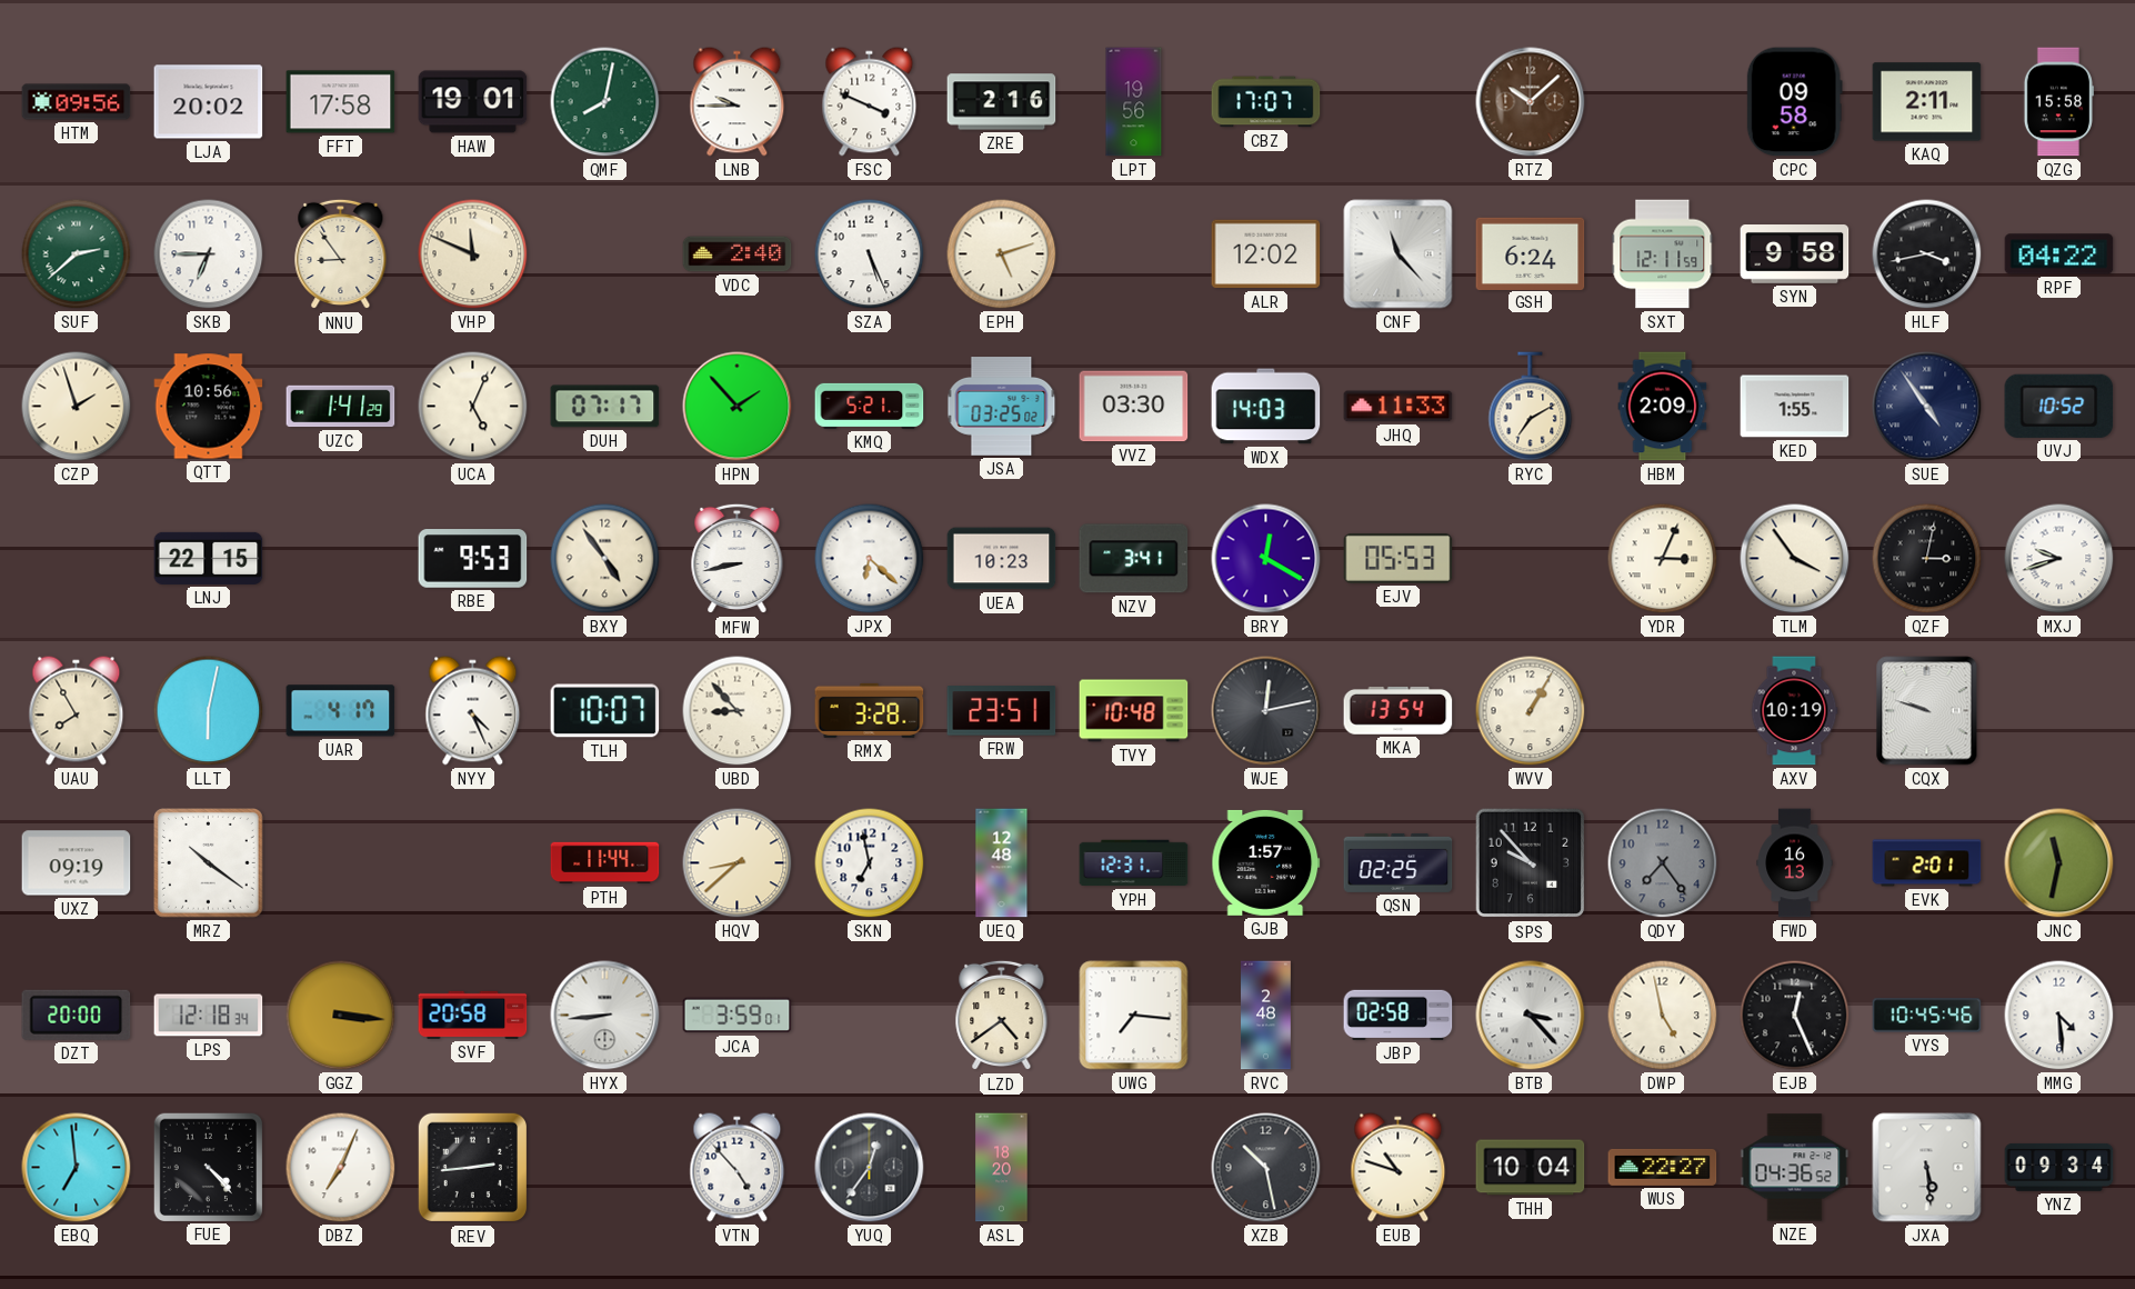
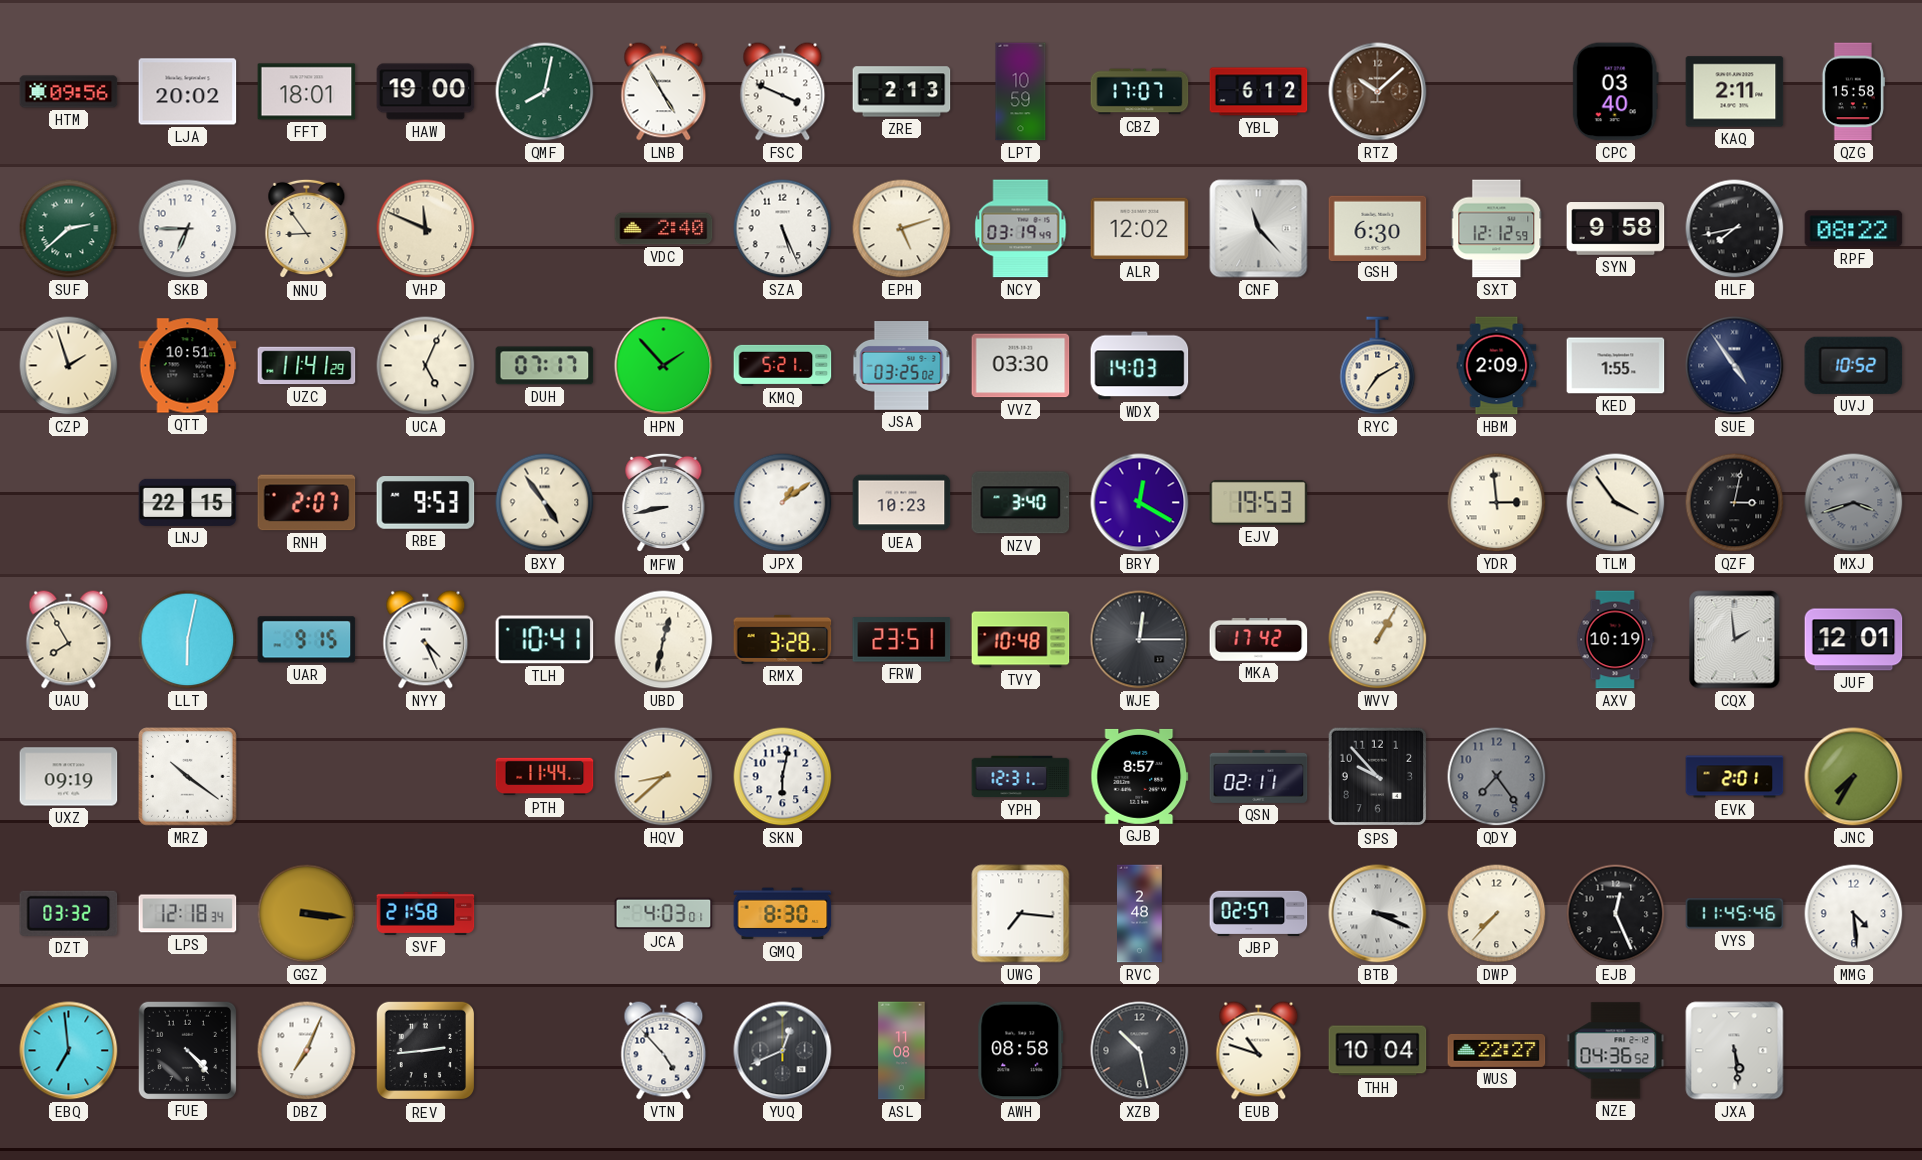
FFT: 17:58 -> 18:01 (307, 92)
HAW: 19:01 -> 19:00 (426, 92)
LNB: 9:45 -> 4:55 (664, 92)
ZRE: 2:16 -> 2:13 (902, 92)
LPT: 19:56 -> 10:59 (1021, 92)
YBL: none -> 6:12 (1259, 92)
CPC: 09:58 -> 03:40 (1615, 92)
NCY: none -> 03:19 (1021, 229)
GSH: 6:24 -> 6:30 (1378, 228)
SXT: 12:11 -> 12:12 (1497, 229)
HLF: 3:43 -> 7:43 (1735, 229)
RPF: 04:22 -> 08:22 (1854, 229)
QTT: 10:56 -> 10:51 (188, 366)
UZC: 1:41 -> 11:41 (307, 366)
JHQ: 11:33 -> none (1399, 407)
RNH: none -> 2:07 (307, 503)
JPX: 6:22 -> 1:09 (783, 503)
NZV: 3:41 -> 3:40 (1021, 503)
EJV: 05:53 -> 19:53 (1259, 502)
YDR: 3:04 -> 2:59 (1497, 503)
MXJ: 9:42 -> 3:42 (1854, 503)
MXJ dial: white -> grey (1854, 503)
UAR: 4:17 -> 9:15 (307, 640)
TLH: 10:07 -> 10:41 (545, 640)
UBD: 8:53 -> 12:32 (664, 640)
WJE: 12:13 -> 12:15 (1140, 640)
MKA: 13:54 -> 17:42 (1259, 639)
CQX: 9:48 -> 1:59 (1735, 640)
JUF: none -> 12:01 (1854, 640)
SKN: 6:58 -> 6:02 (783, 777)
UEQ: 12:48 -> none (1002, 863)
GJB: 1:57 -> 8:57 (1140, 776)
QSN: 02:25 -> 02:11 (1259, 776)
FWD: 16:13 -> none (1795, 863)
JNC: 11:32 -> 7:35 (1854, 777)
DZT: 20:00 -> 03:32 (69, 913)
SVF: 20:58 -> 21:58 (426, 913)
HYX: 8:44 -> none (605, 1016)
JCA: 3:59 -> 4:03 (664, 914)
GMQ: none -> 8:30 (783, 914)
LZD: 4:39 -> none (1002, 1016)
JBP: 02:58 -> 02:57 (1259, 913)
BTB: 3:23 -> 3:19 (1378, 914)
DWP: 4:58 -> 7:37 (1497, 914)
VYS: 10:45 -> 11:45 (1735, 914)
YUQ: 12:36 -> 12:41 (783, 1051)
ASL: 18:20 -> 11:08 (902, 1051)
AWH: none -> 08:58 (1021, 1051)
YNZ: 09:34 -> none (2059, 1167)
